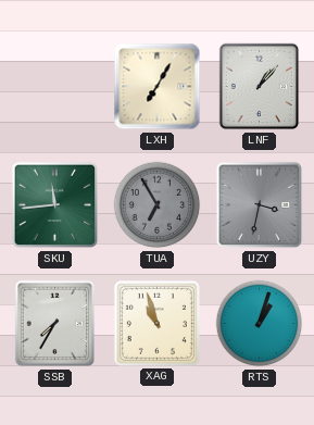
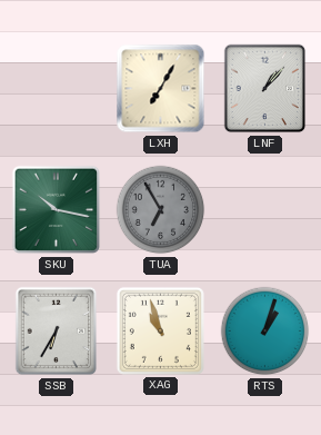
SKU: 11:44 -> 10:17 (57, 210)
UZY: 3:32 -> none (260, 205)
SSB: 7:35 -> 6:35 (57, 332)
